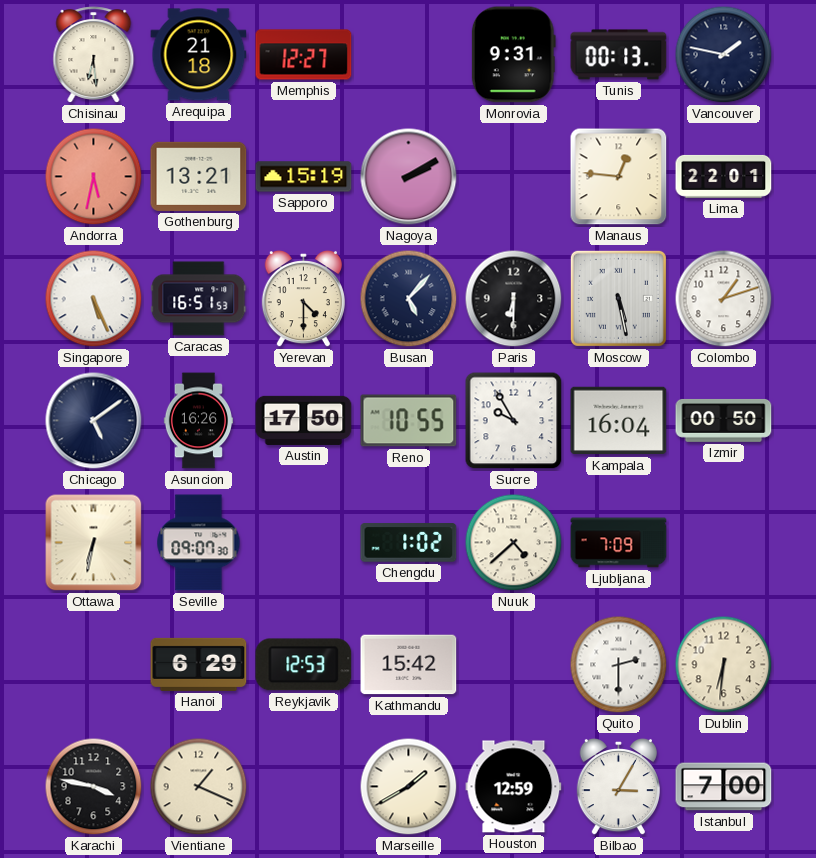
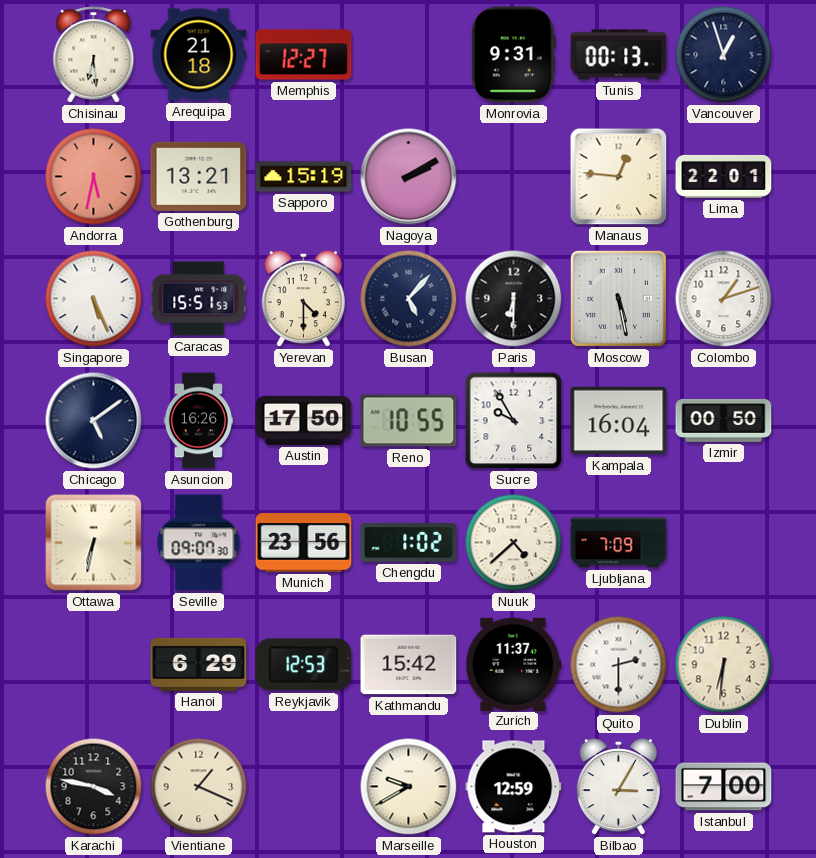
Vancouver: 1:47 -> 12:57 (724, 55)
Caracas: 16:51 -> 15:51 (199, 299)
Munich: none -> 23:56 (304, 543)
Zurich: none -> 11:37 (514, 664)
Marseille: 1:40 -> 9:40 (409, 787)
